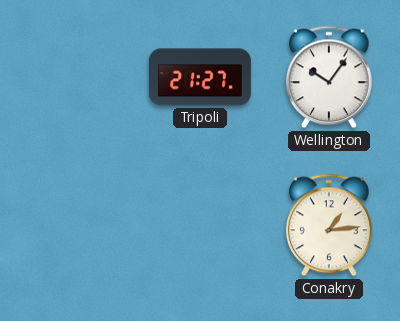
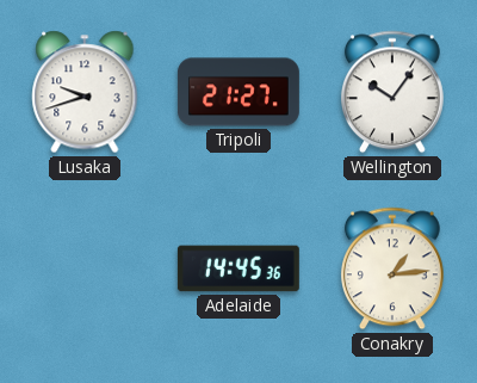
Lusaka: none -> 9:42 (85, 92)
Adelaide: none -> 14:45 (238, 268)
